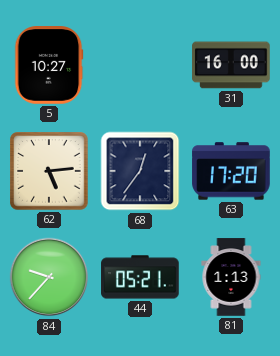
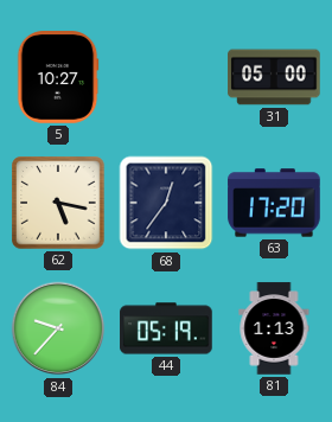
31: 16:00 -> 05:00 (274, 77)
62: 5:14 -> 5:17 (58, 203)
44: 05:21 -> 05:19 (166, 328)
